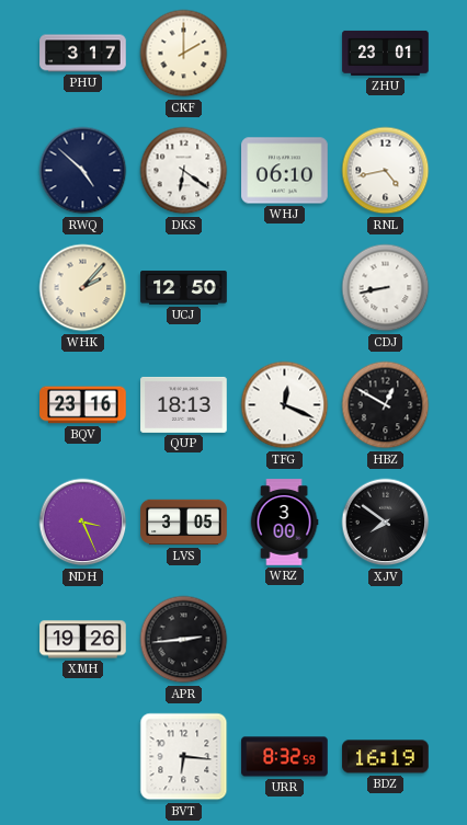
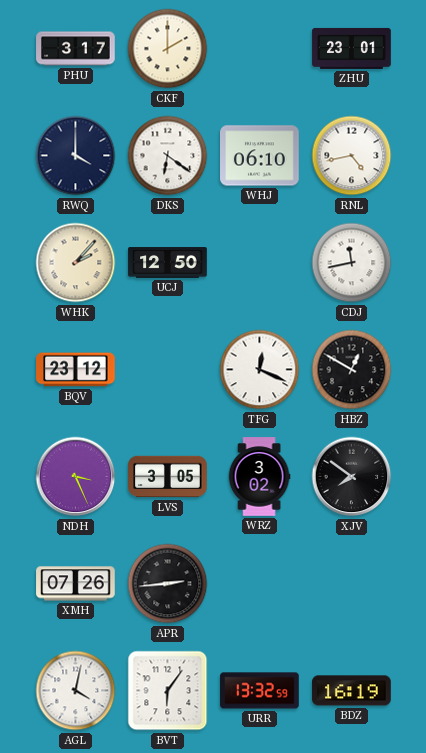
RWQ: 4:52 -> 4:00 (76, 156)
CDJ: 8:43 -> 11:43 (352, 263)
BQV: 23:16 -> 23:12 (76, 370)
QUP: 18:13 -> none (184, 404)
WRZ: 3:00 -> 3:02 (259, 477)
XMH: 19:26 -> 07:26 (76, 584)
AGL: none -> 4:02 (76, 691)
BVT: 6:16 -> 6:06 (168, 691)
URR: 8:32 -> 13:32 (260, 691)
